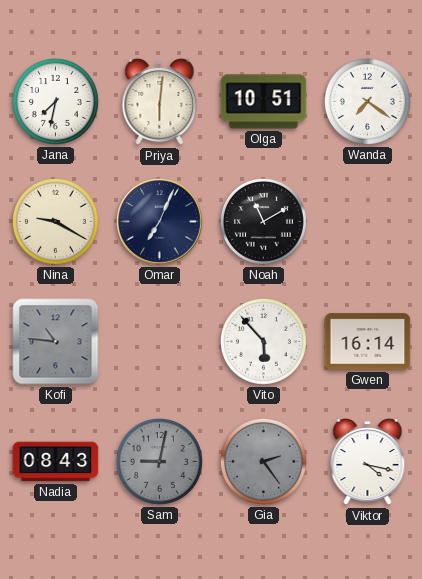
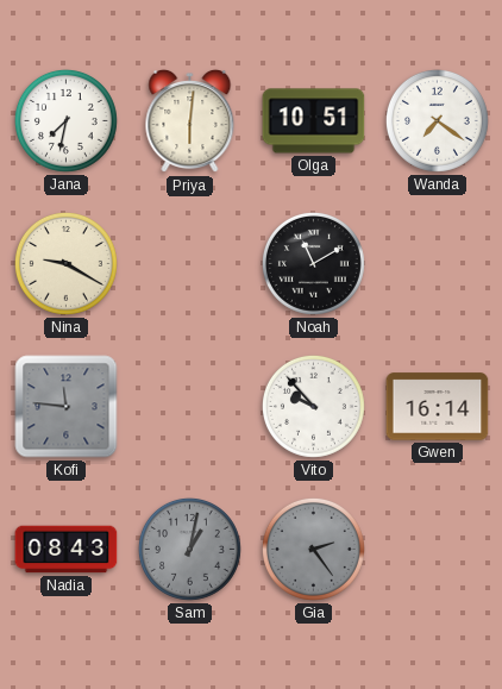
Omar: 7:04 -> none (160, 222)
Kofi: 10:46 -> 11:46 (67, 407)
Vito: 5:53 -> 9:53 (313, 406)
Sam: 9:02 -> 1:02 (189, 549)
Viktor: 4:17 -> none (368, 462)
